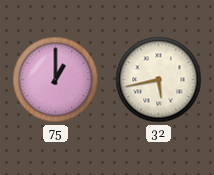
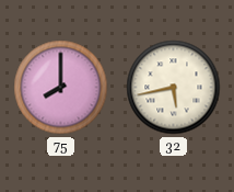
75: 1:00 -> 8:00 (61, 88)
